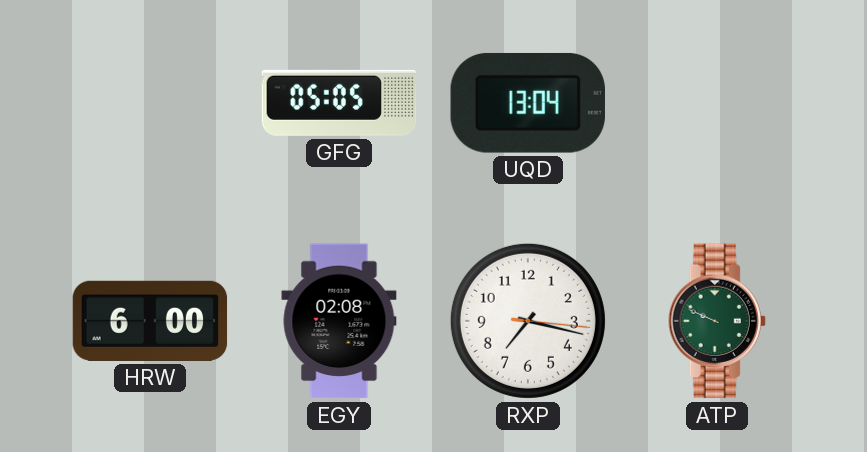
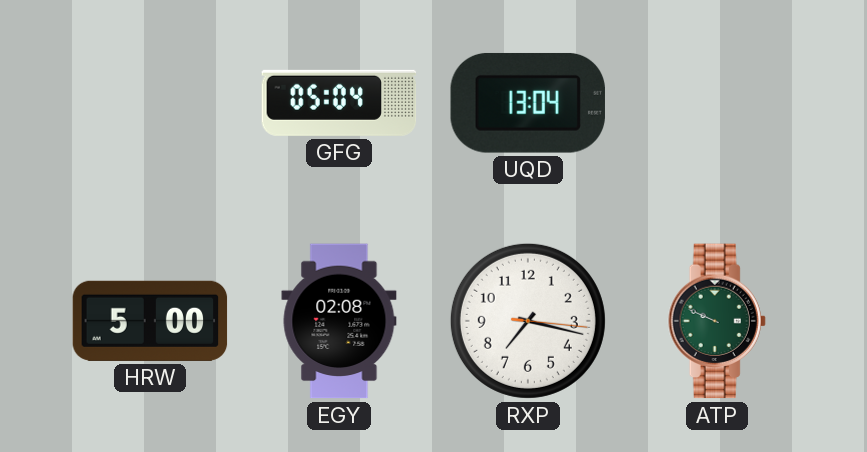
GFG: 05:05 -> 05:04 (339, 103)
HRW: 6:00 -> 5:00 (150, 321)
